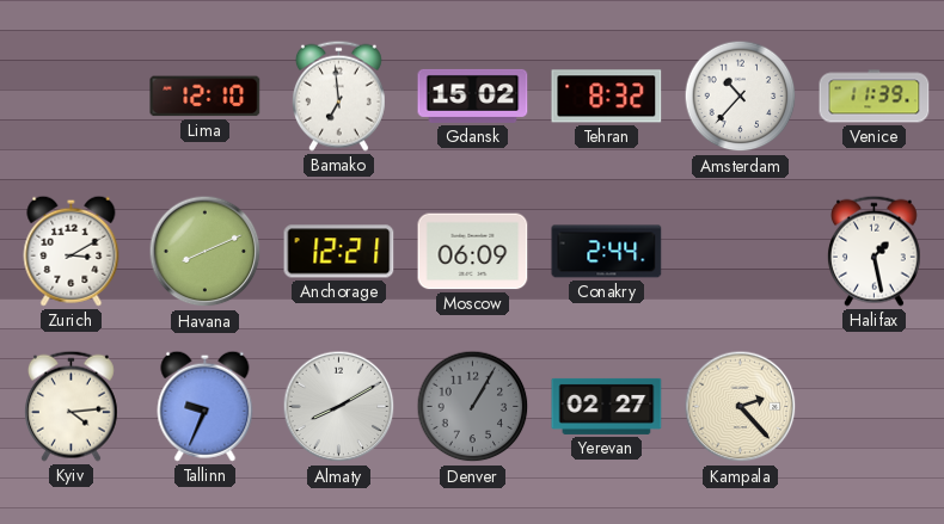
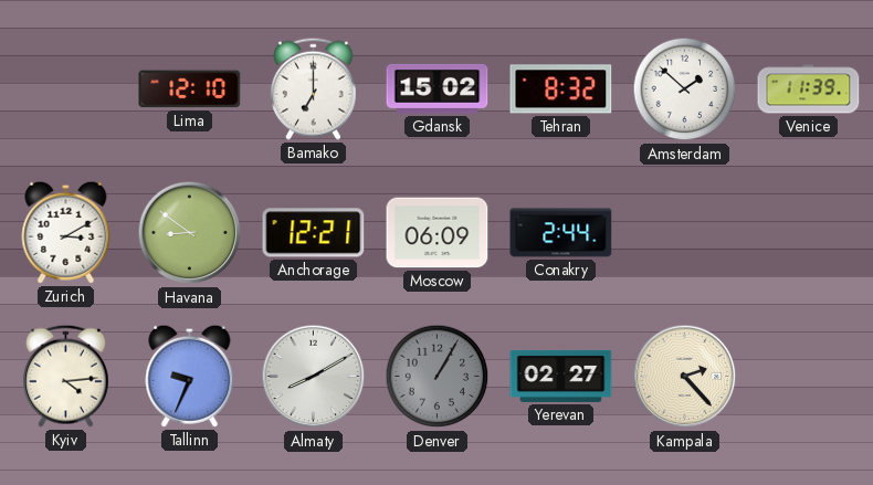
Bamako: 6:59 -> 7:00 (313, 88)
Amsterdam: 10:37 -> 1:52 (685, 89)
Havana: 8:11 -> 8:51 (190, 233)
Halifax: 1:28 -> none (873, 251)
